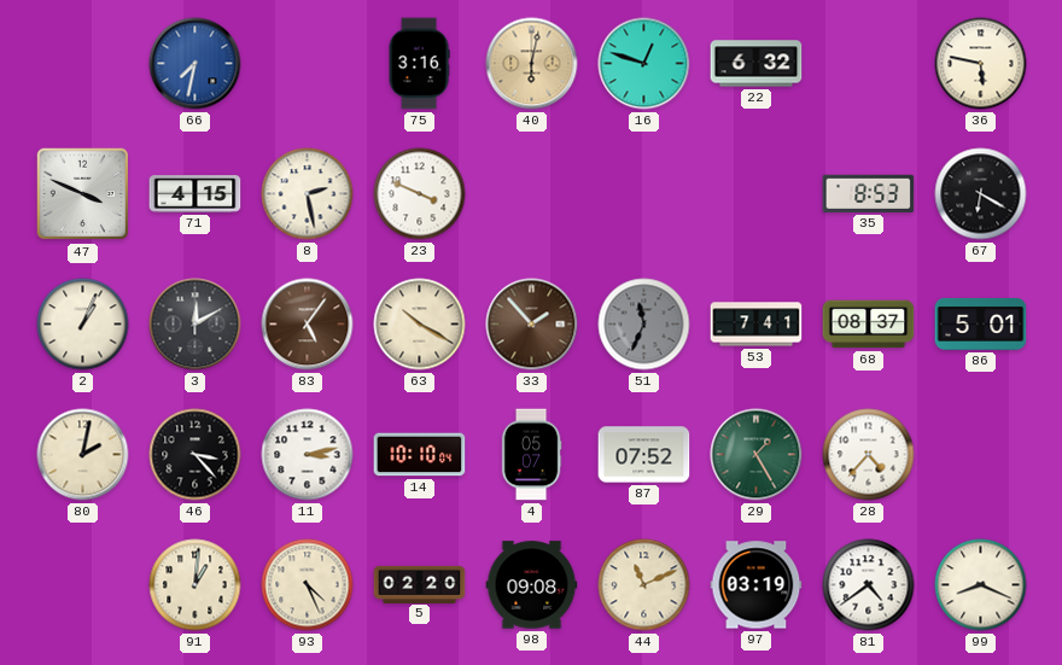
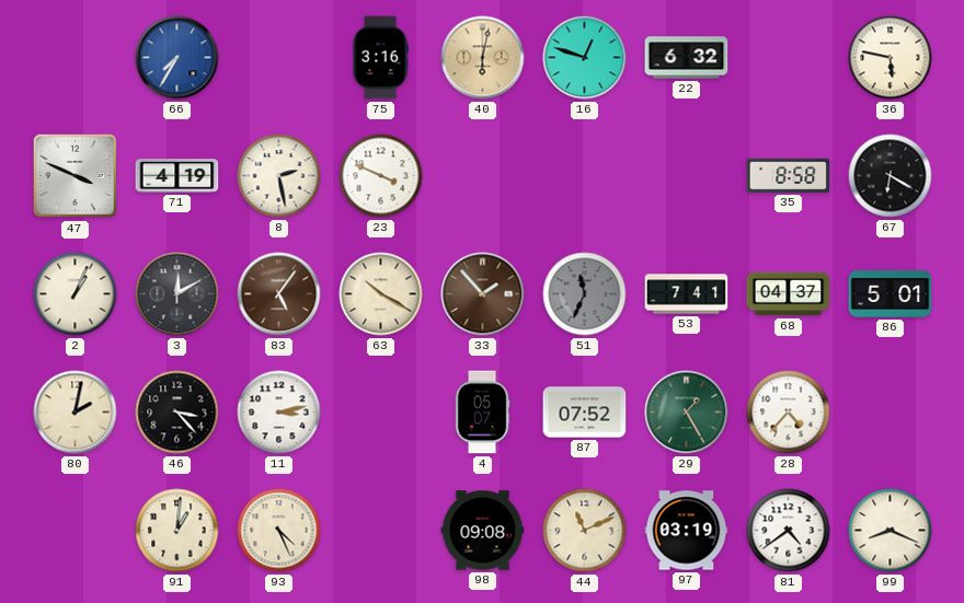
66: 7:32 -> 7:35 (177, 58)
71: 4:15 -> 4:19 (177, 176)
35: 8:53 -> 8:58 (789, 175)
68: 08:37 -> 04:37 (789, 294)
14: 10:10 -> none (420, 455)
5: 02:20 -> none (420, 584)
